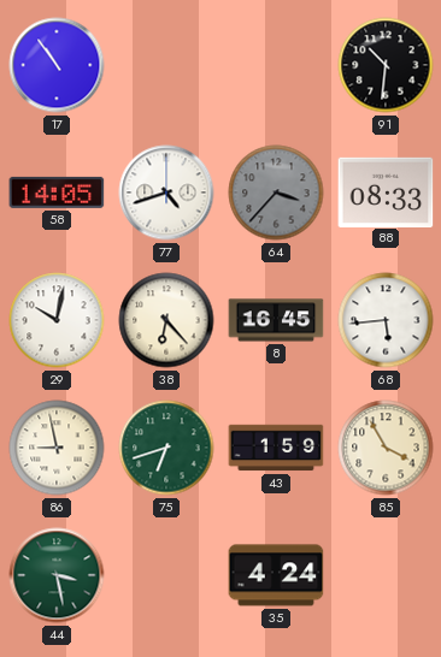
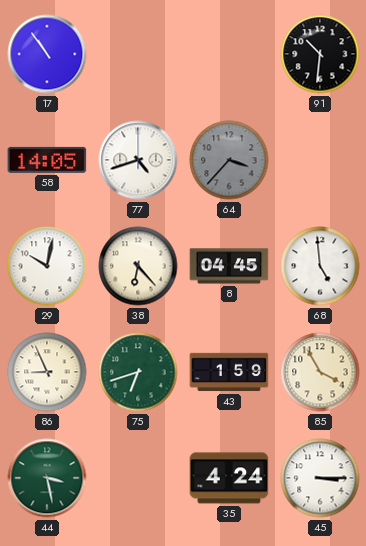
88: 08:33 -> none (386, 191)
8: 16:45 -> 04:45 (229, 266)
68: 5:44 -> 4:59 (320, 266)
86: 8:58 -> 8:56 (47, 372)
45: none -> 3:15 (320, 478)
